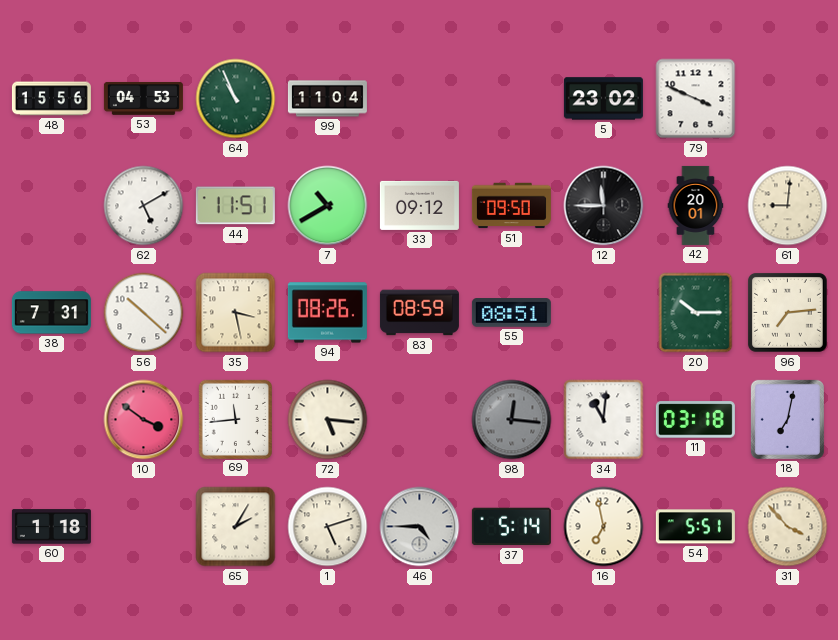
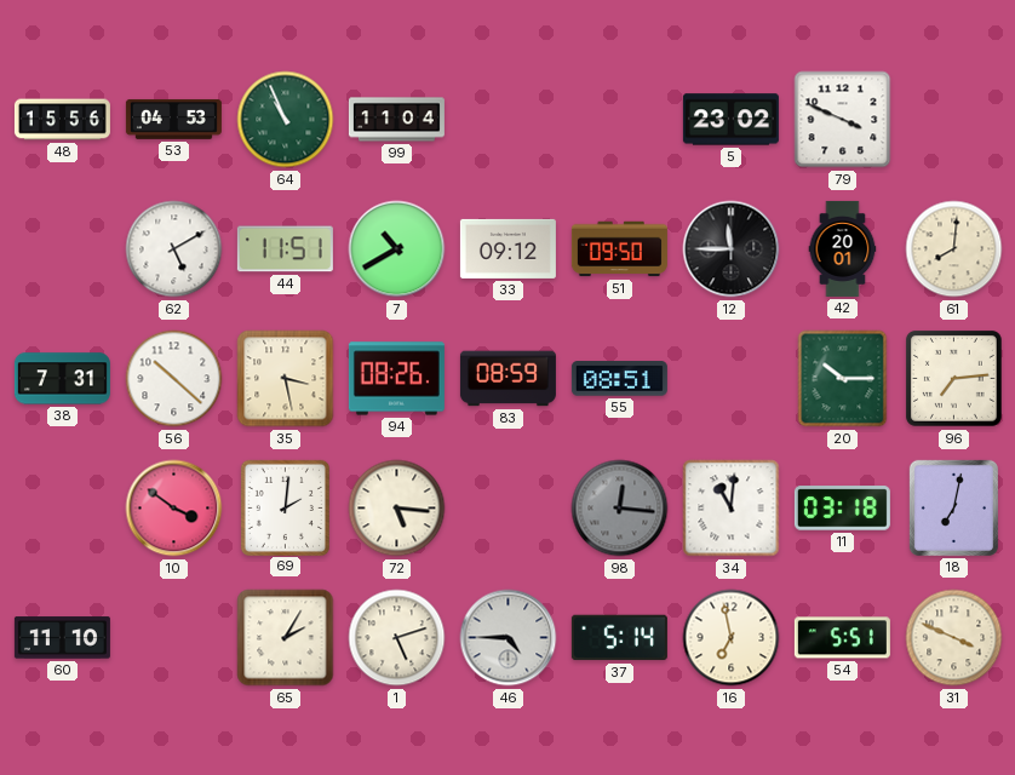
61: 9:01 -> 8:01 (954, 249)
69: 11:44 -> 2:01 (285, 507)
60: 1:18 -> 11:10 (62, 638)
31: 3:53 -> 3:49 (954, 638)
